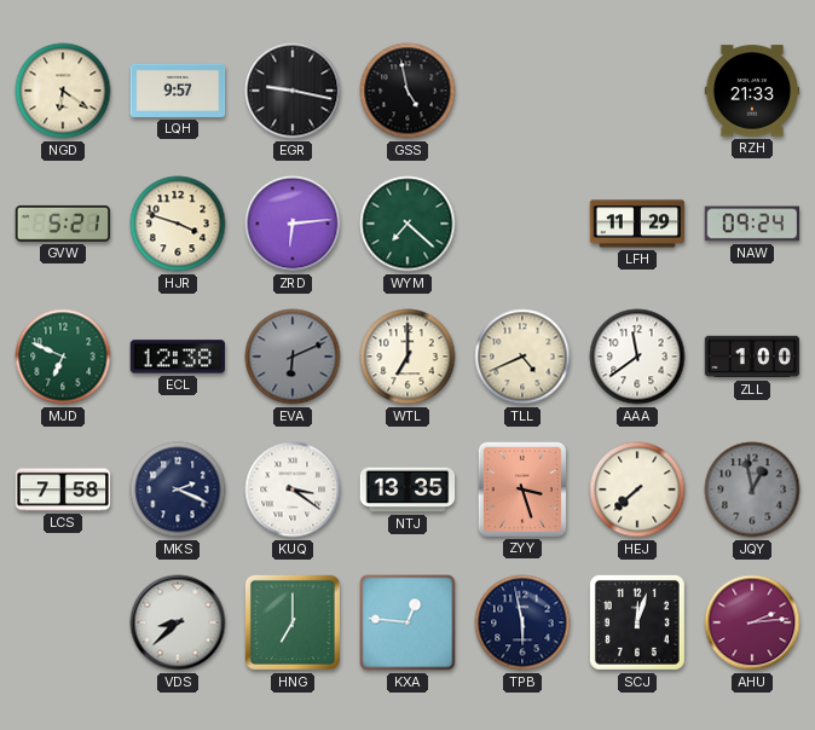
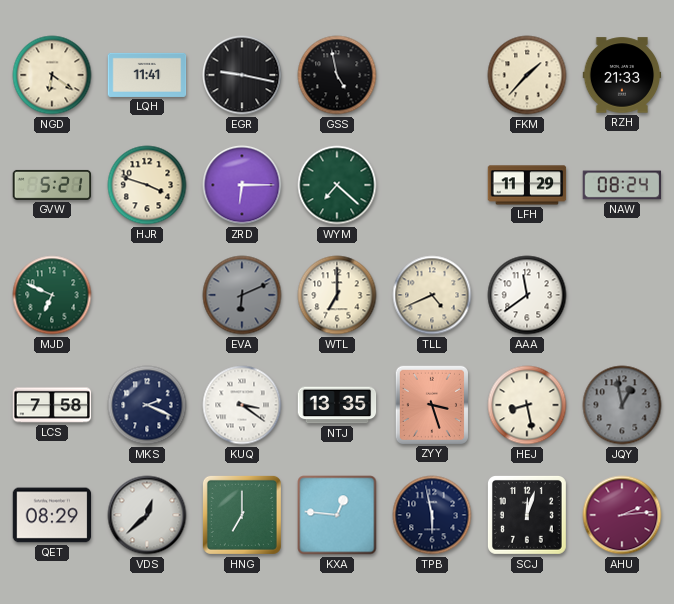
LQH: 9:57 -> 11:41 (147, 75)
FKM: none -> 1:37 (527, 75)
ZRD: 6:14 -> 6:15 (242, 185)
NAW: 09:24 -> 08:24 (622, 185)
ECL: 12:38 -> none (178, 357)
ZLL: 1:00 -> none (752, 357)
HEJ: 7:38 -> 8:28 (527, 405)
QET: none -> 08:29 (52, 515)
VDS: 8:38 -> 12:38 (147, 515)
